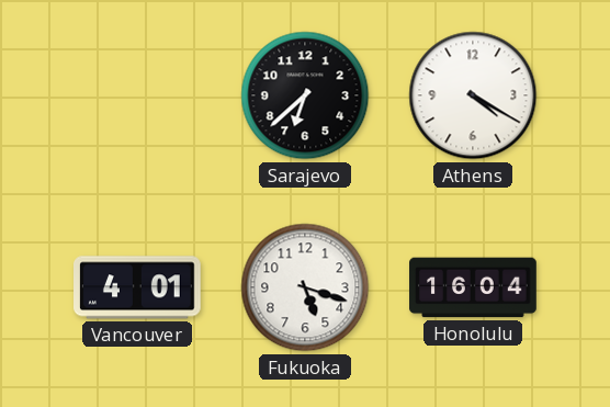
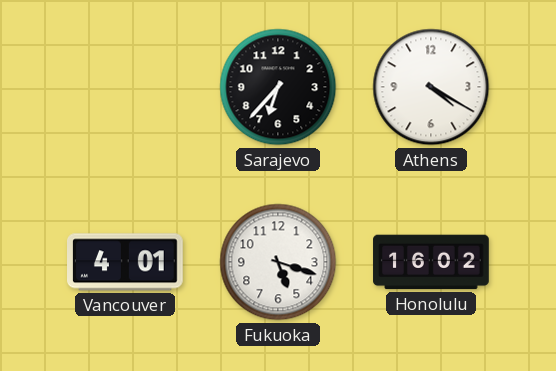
Sarajevo: 6:38 -> 6:37 (278, 87)
Honolulu: 16:04 -> 16:02 (431, 262)
